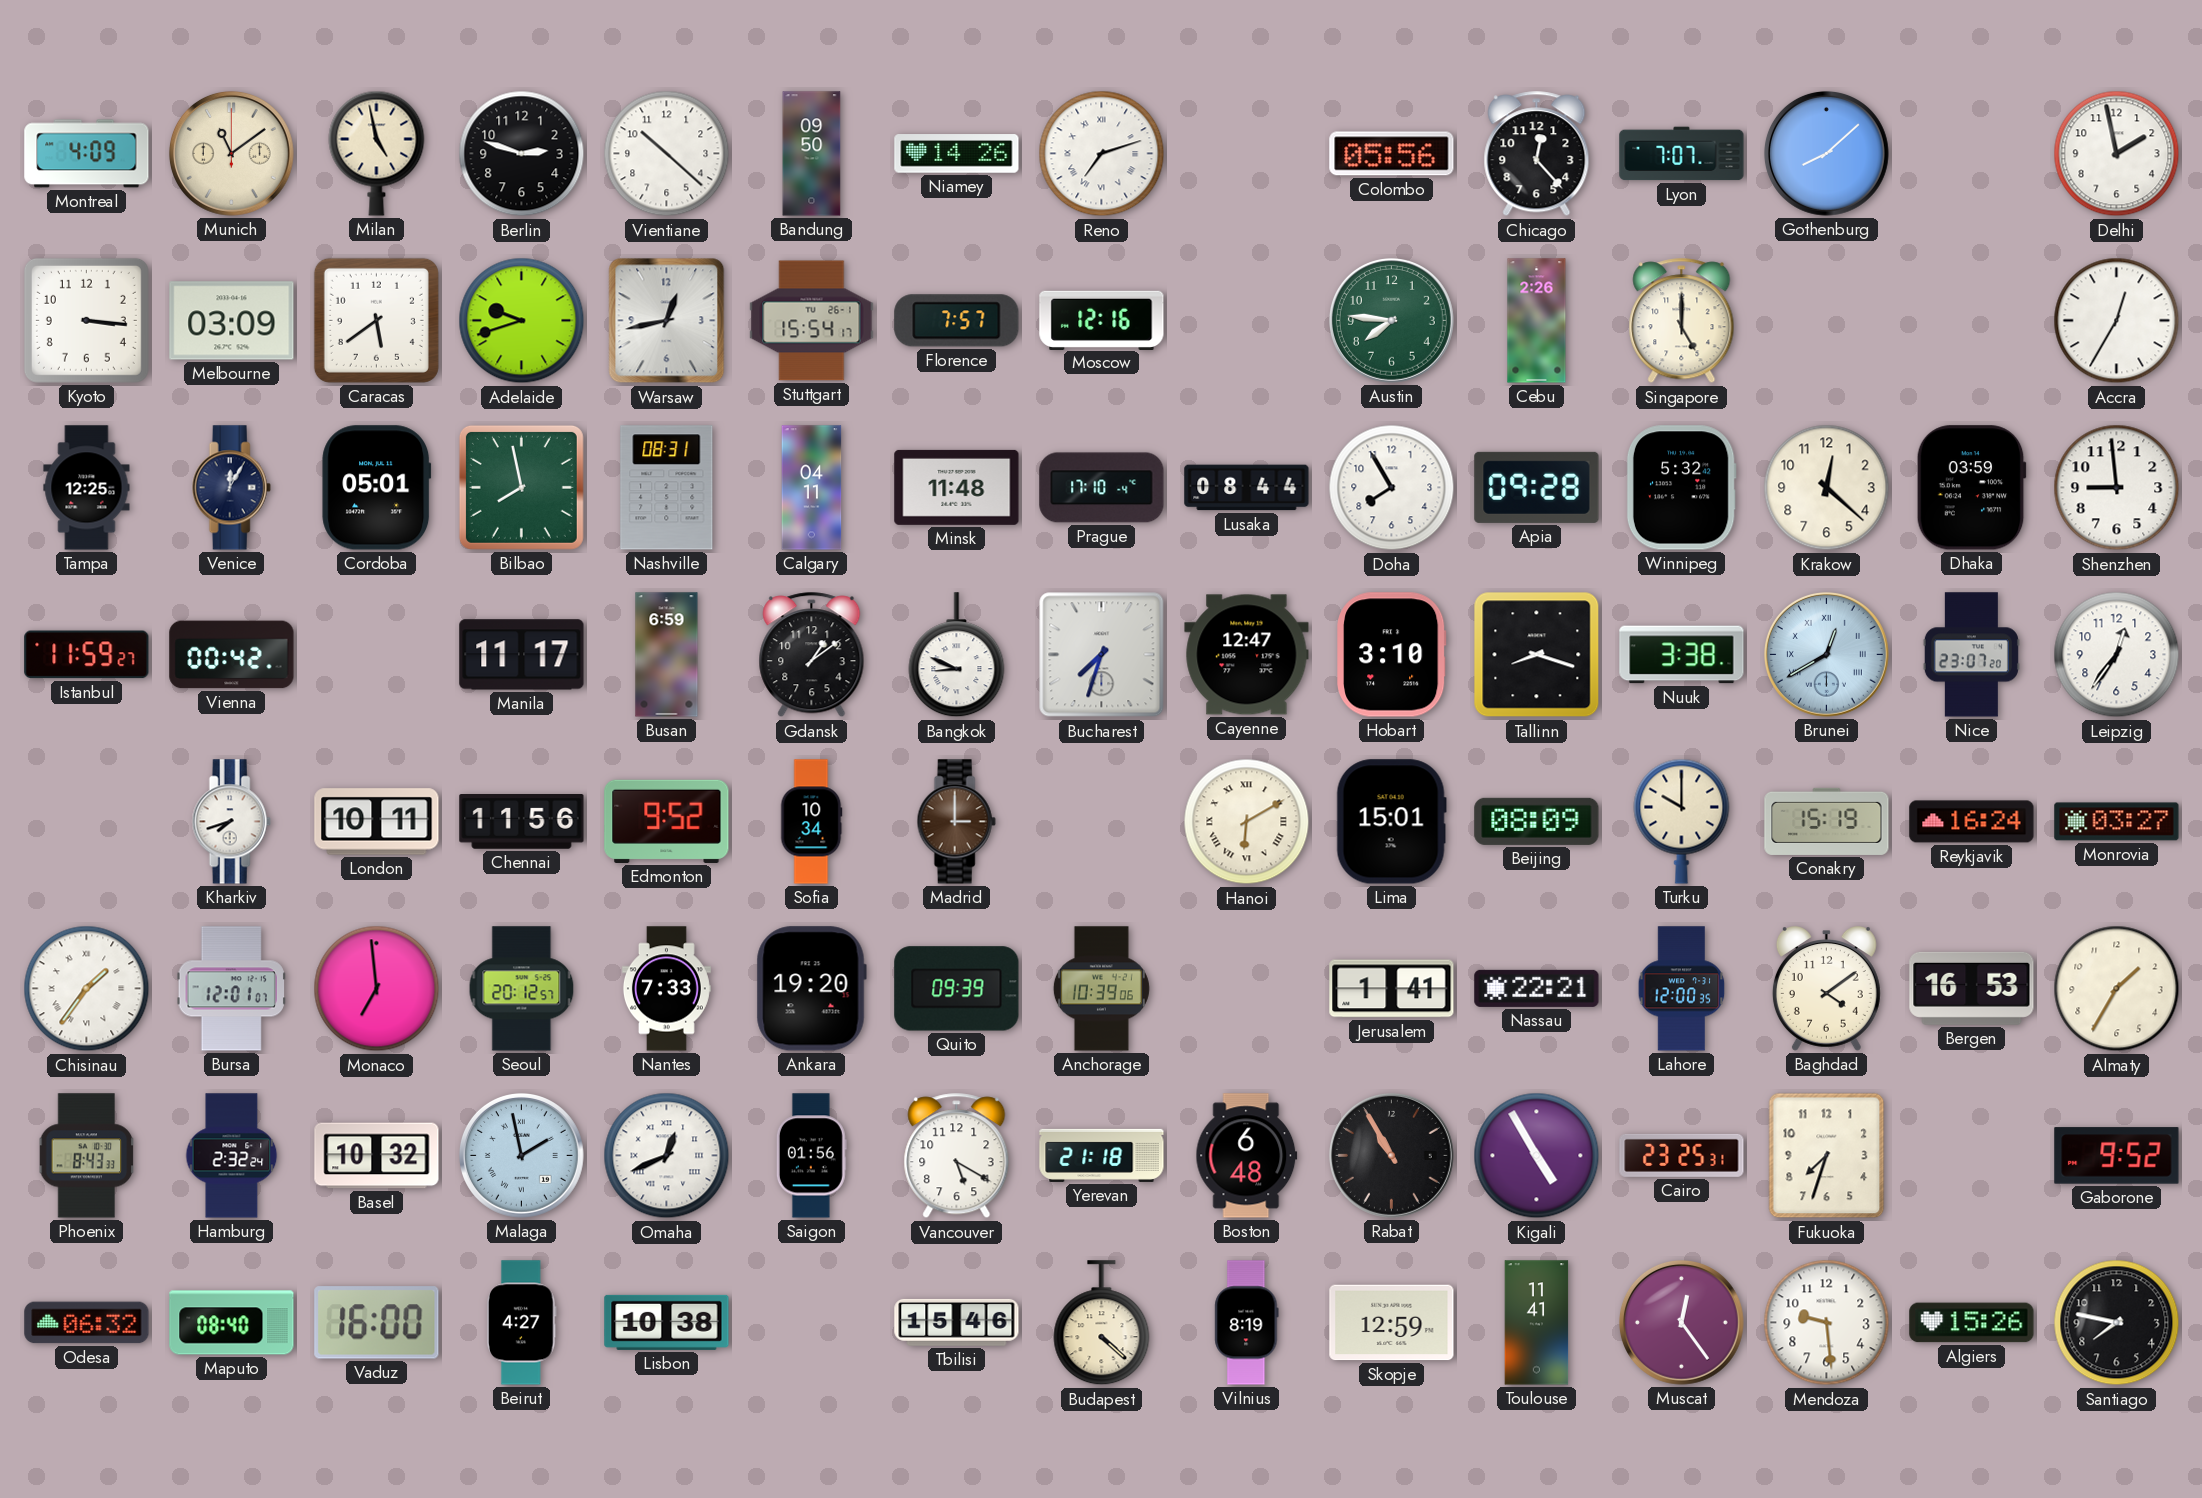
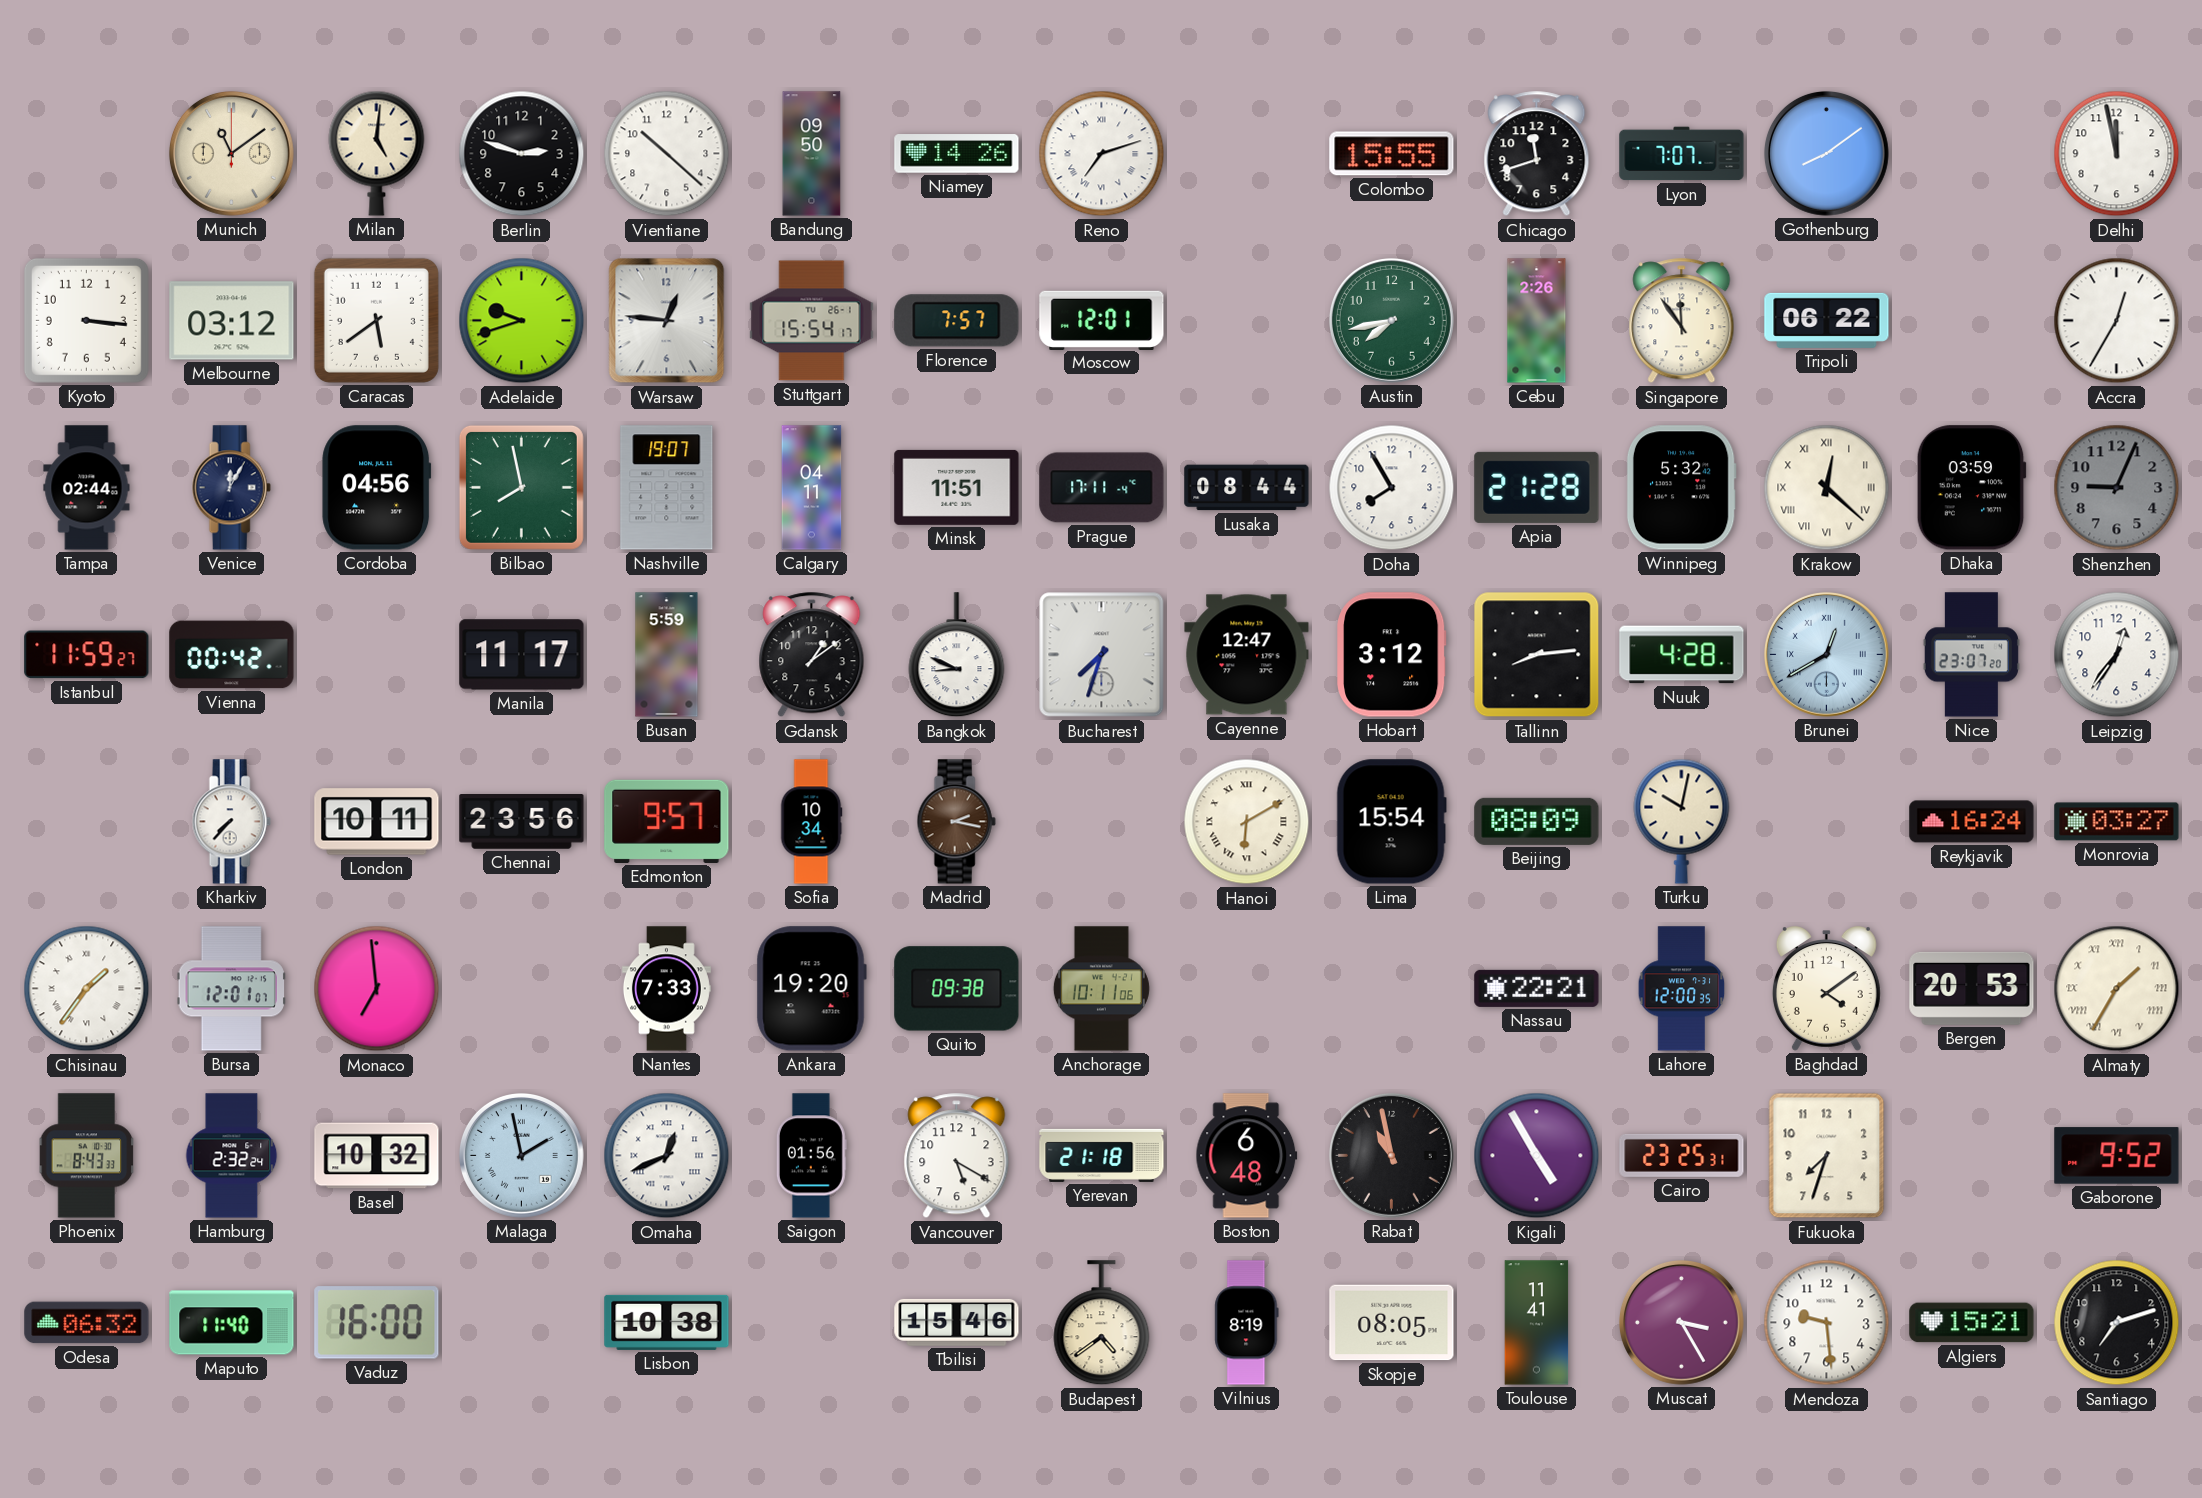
Montreal: 4:09 -> none (87, 154)
Milan: 4:58 -> 5:01 (377, 153)
Colombo: 05:56 -> 15:55 (1392, 154)
Chicago: 12:23 -> 11:42 (1537, 154)
Gothenburg: 8:08 -> 8:09 (1826, 153)
Delhi: 1:58 -> 11:58 (2117, 154)
Melbourne: 03:09 -> 03:12 (232, 321)
Warsaw: 12:43 -> 12:46 (667, 321)
Moscow: 12:16 -> 12:01 (1102, 320)
Austin: 7:46 -> 7:43 (1391, 320)
Singapore: 5:00 -> 11:54 (1682, 321)
Tripoli: none -> 06:22 (1827, 320)
Tampa: 12:25 -> 02:44 (87, 488)
Cordoba: 05:01 -> 04:56 (377, 488)
Nashville: 08:31 -> 19:07 (667, 488)
Minsk: 11:48 -> 11:51 (957, 487)
Prague: 17:10 -> 17:11 (1102, 488)
Apia: 09:28 -> 21:28 (1537, 487)
Krakow numerals: Arabic -> Roman (1827, 488)
Shenzhen: 8:59 -> 9:04 (2117, 488)
Shenzhen dial: white -> grey (2117, 488)
Busan: 6:59 -> 5:59 (667, 655)
Hobart: 3:10 -> 3:12 (1392, 655)
Tallinn: 8:18 -> 8:14 (1537, 655)
Nuuk: 3:38 -> 4:28 (1682, 655)
Kharkiv: 7:42 -> 7:37 (231, 822)
Chennai: 11:56 -> 23:56 (522, 822)
Edmonton: 9:52 -> 9:57 (667, 821)
Madrid: 3:00 -> 2:17 (956, 822)
Lima: 15:01 -> 15:54 (1391, 822)
Turku: 10:00 -> 10:02 (1682, 821)
Conakry: 15:19 -> none (1827, 821)
Seoul: 20:12 -> none (522, 989)
Quito: 09:39 -> 09:38 (957, 989)
Anchorage: 10:39 -> 10:11 (1101, 989)
Jerusalem: 1:41 -> none (1392, 989)
Bergen: 16:53 -> 20:53 (1972, 988)
Almaty numerals: Arabic -> Roman (2117, 989)
Rabat: 10:55 -> 10:58 (1391, 1155)
Maputo: 08:40 -> 11:40 (232, 1323)
Beirut: 4:27 -> none (522, 1323)
Budapest: 4:22 -> 4:39 (1102, 1323)
Skopje: 12:59 -> 08:05 (1392, 1323)
Muscat: 12:24 -> 3:25 (1681, 1322)
Algiers: 15:26 -> 15:21 (1972, 1323)
Santiago: 7:47 -> 7:12 (2117, 1323)
